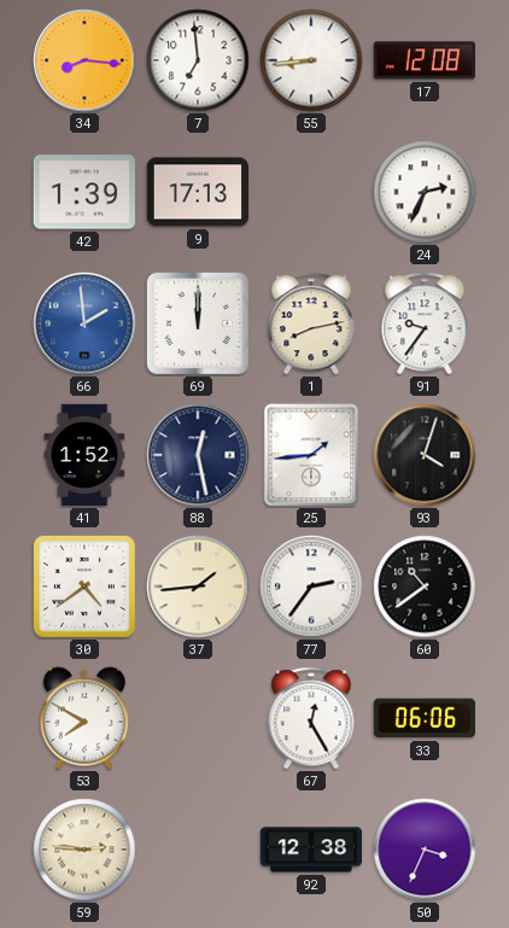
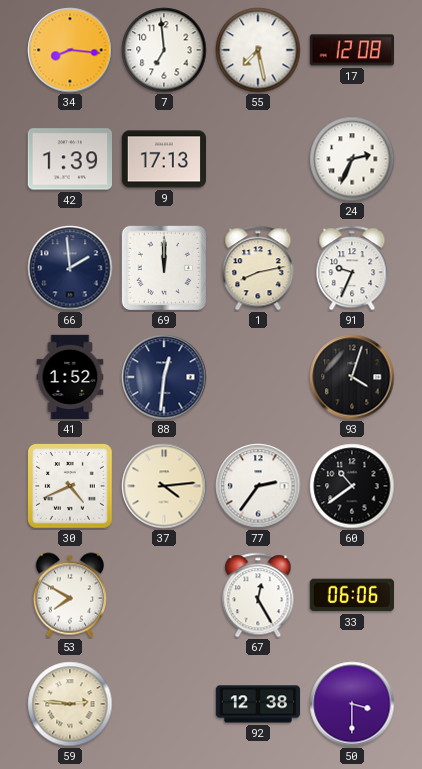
55: 8:44 -> 7:28 (258, 50)
66 dial: blue -> navy (70, 268)
91: 9:36 -> 9:34 (352, 268)
88: 12:28 -> 12:31 (164, 377)
25: 1:44 -> none (311, 455)
30: 4:39 -> 4:41 (71, 487)
37: 1:44 -> 4:14 (164, 486)
50: 3:34 -> 3:30 (352, 704)
